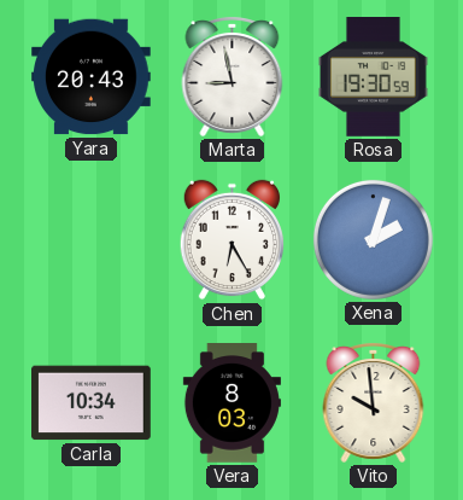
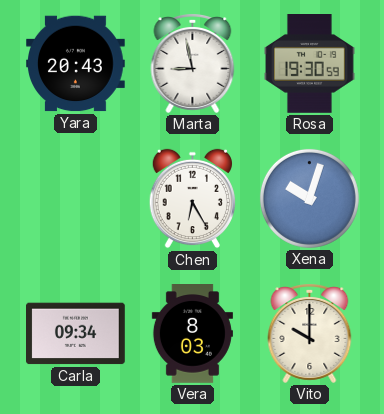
Xena: 2:03 -> 10:03 (309, 198)
Carla: 10:34 -> 09:34 (76, 334)
Vito: 9:59 -> 10:00 (310, 334)
